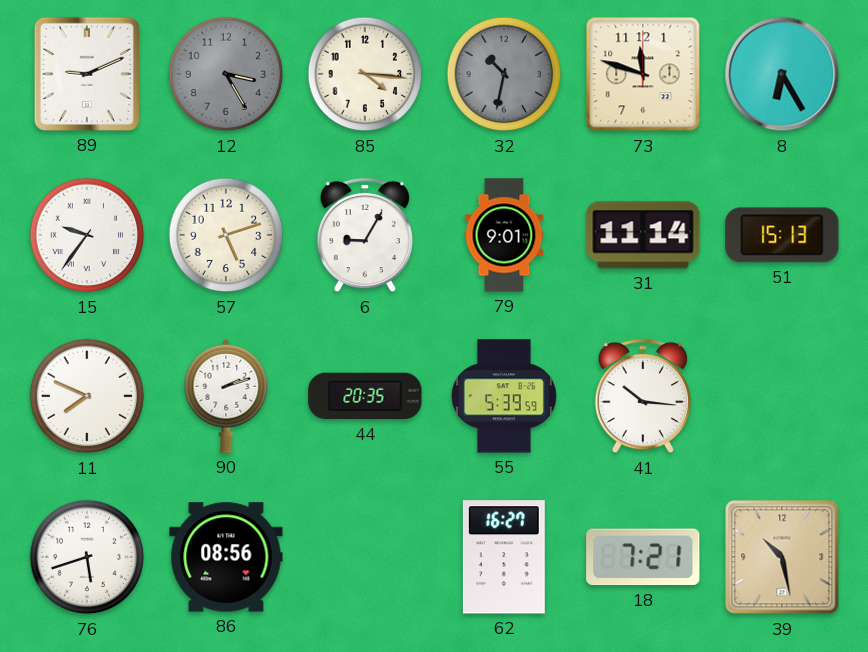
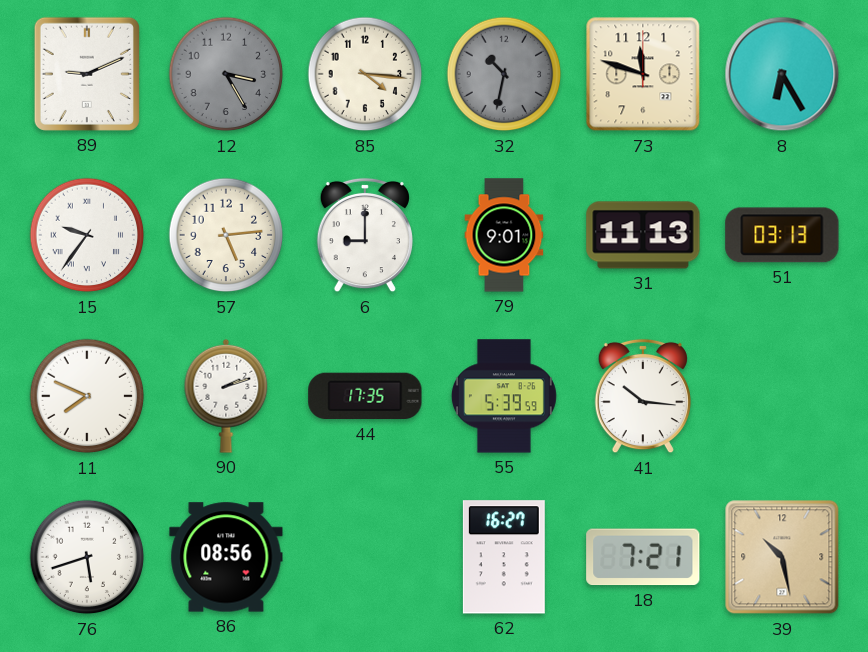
57: 5:12 -> 5:14 (226, 235)
6: 9:05 -> 9:00 (365, 235)
31: 11:14 -> 11:13 (643, 235)
51: 15:13 -> 03:13 (782, 235)
44: 20:35 -> 17:35 (365, 396)
